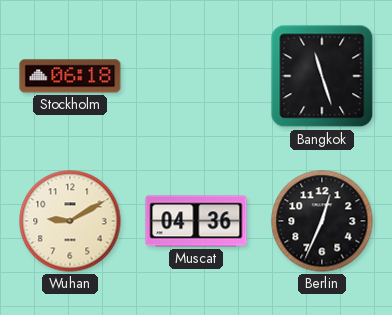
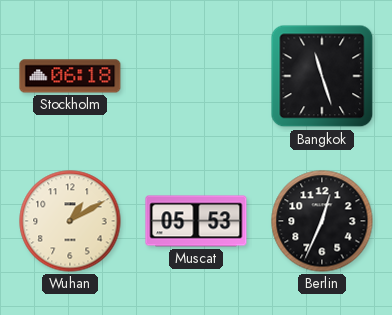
Wuhan: 9:10 -> 1:10 (70, 221)
Muscat: 04:36 -> 05:53 (196, 221)
